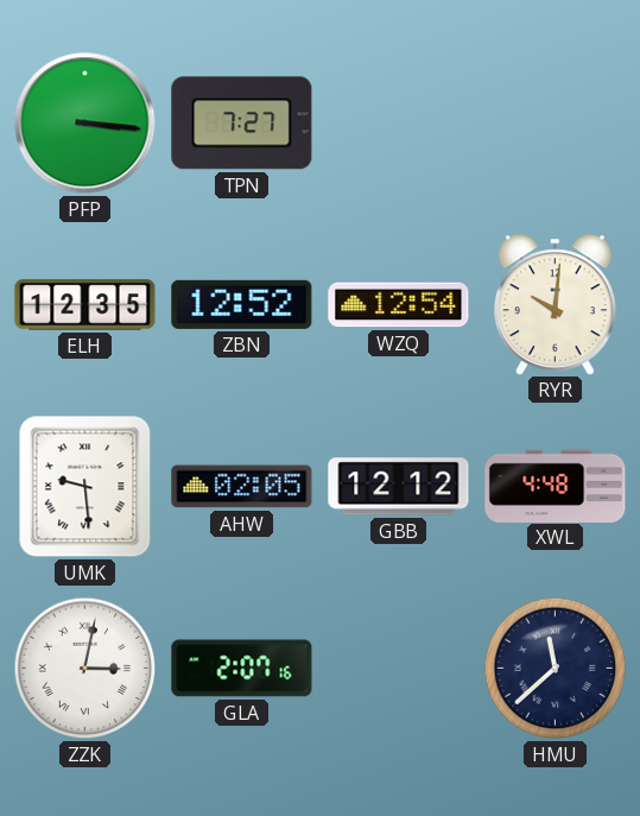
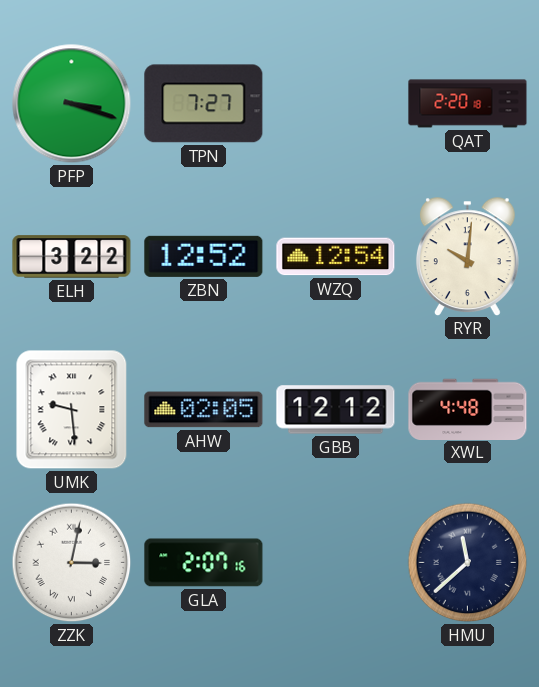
PFP: 3:16 -> 3:18 (72, 104)
QAT: none -> 2:20 (468, 104)
ELH: 12:35 -> 3:22 (72, 257)
